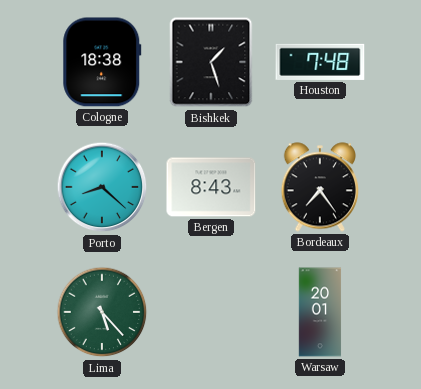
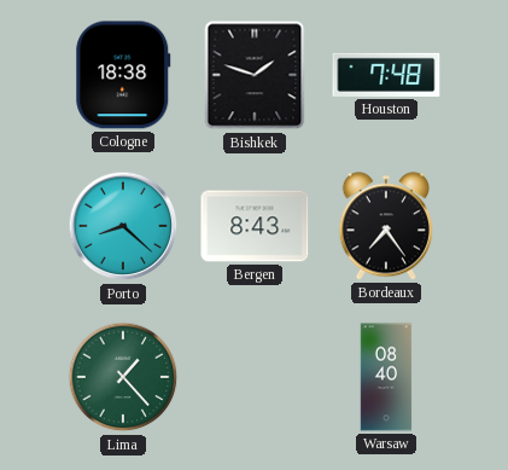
Bishkek: 1:27 -> 1:48 (255, 75)
Lima: 5:23 -> 1:23 (123, 377)
Warsaw: 20:01 -> 08:40 (386, 377)
